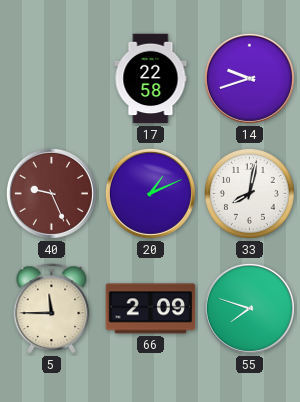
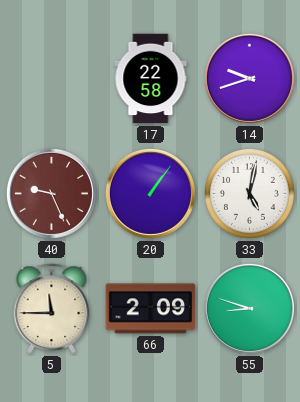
20: 1:11 -> 1:06 (150, 193)
33: 8:02 -> 5:02 (249, 193)
55: 7:48 -> 8:48 (249, 308)
